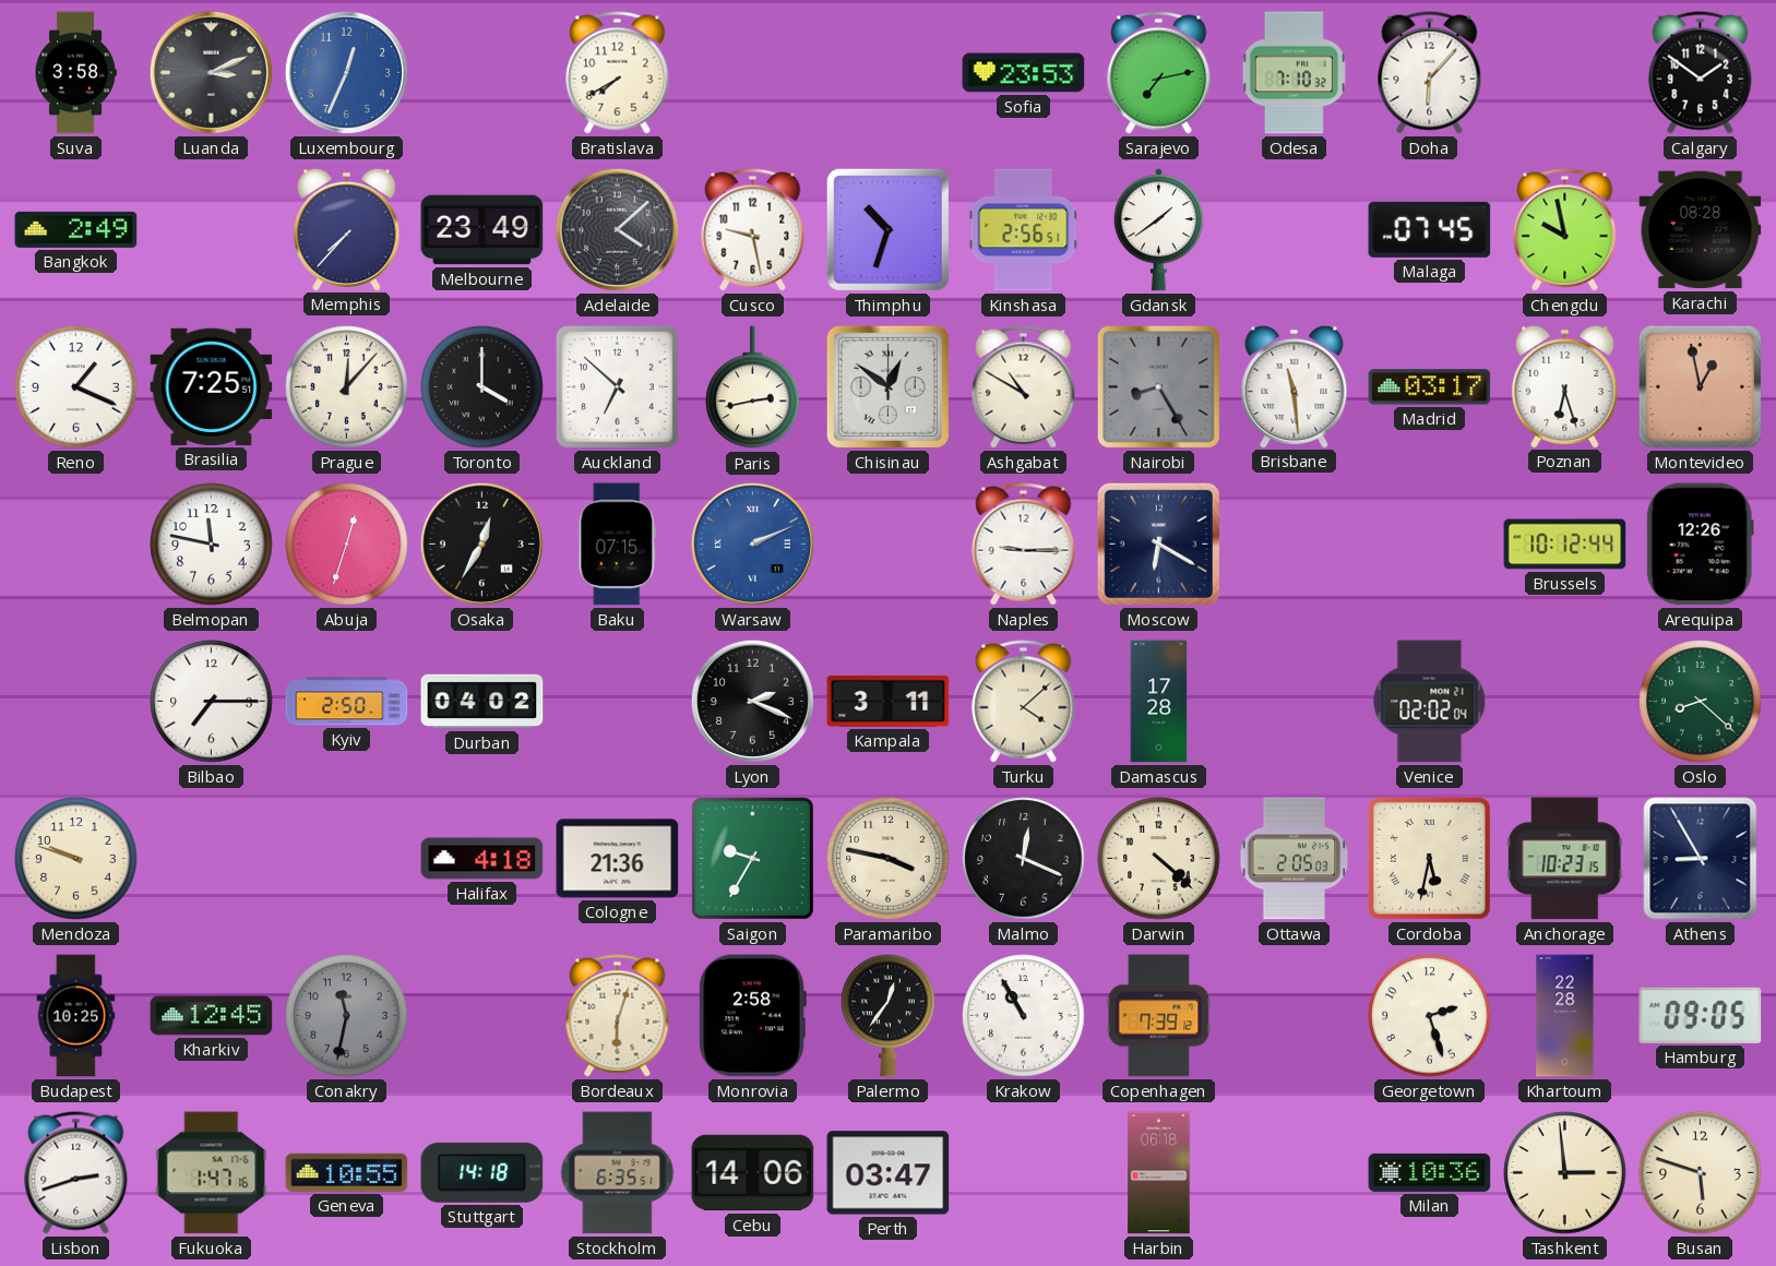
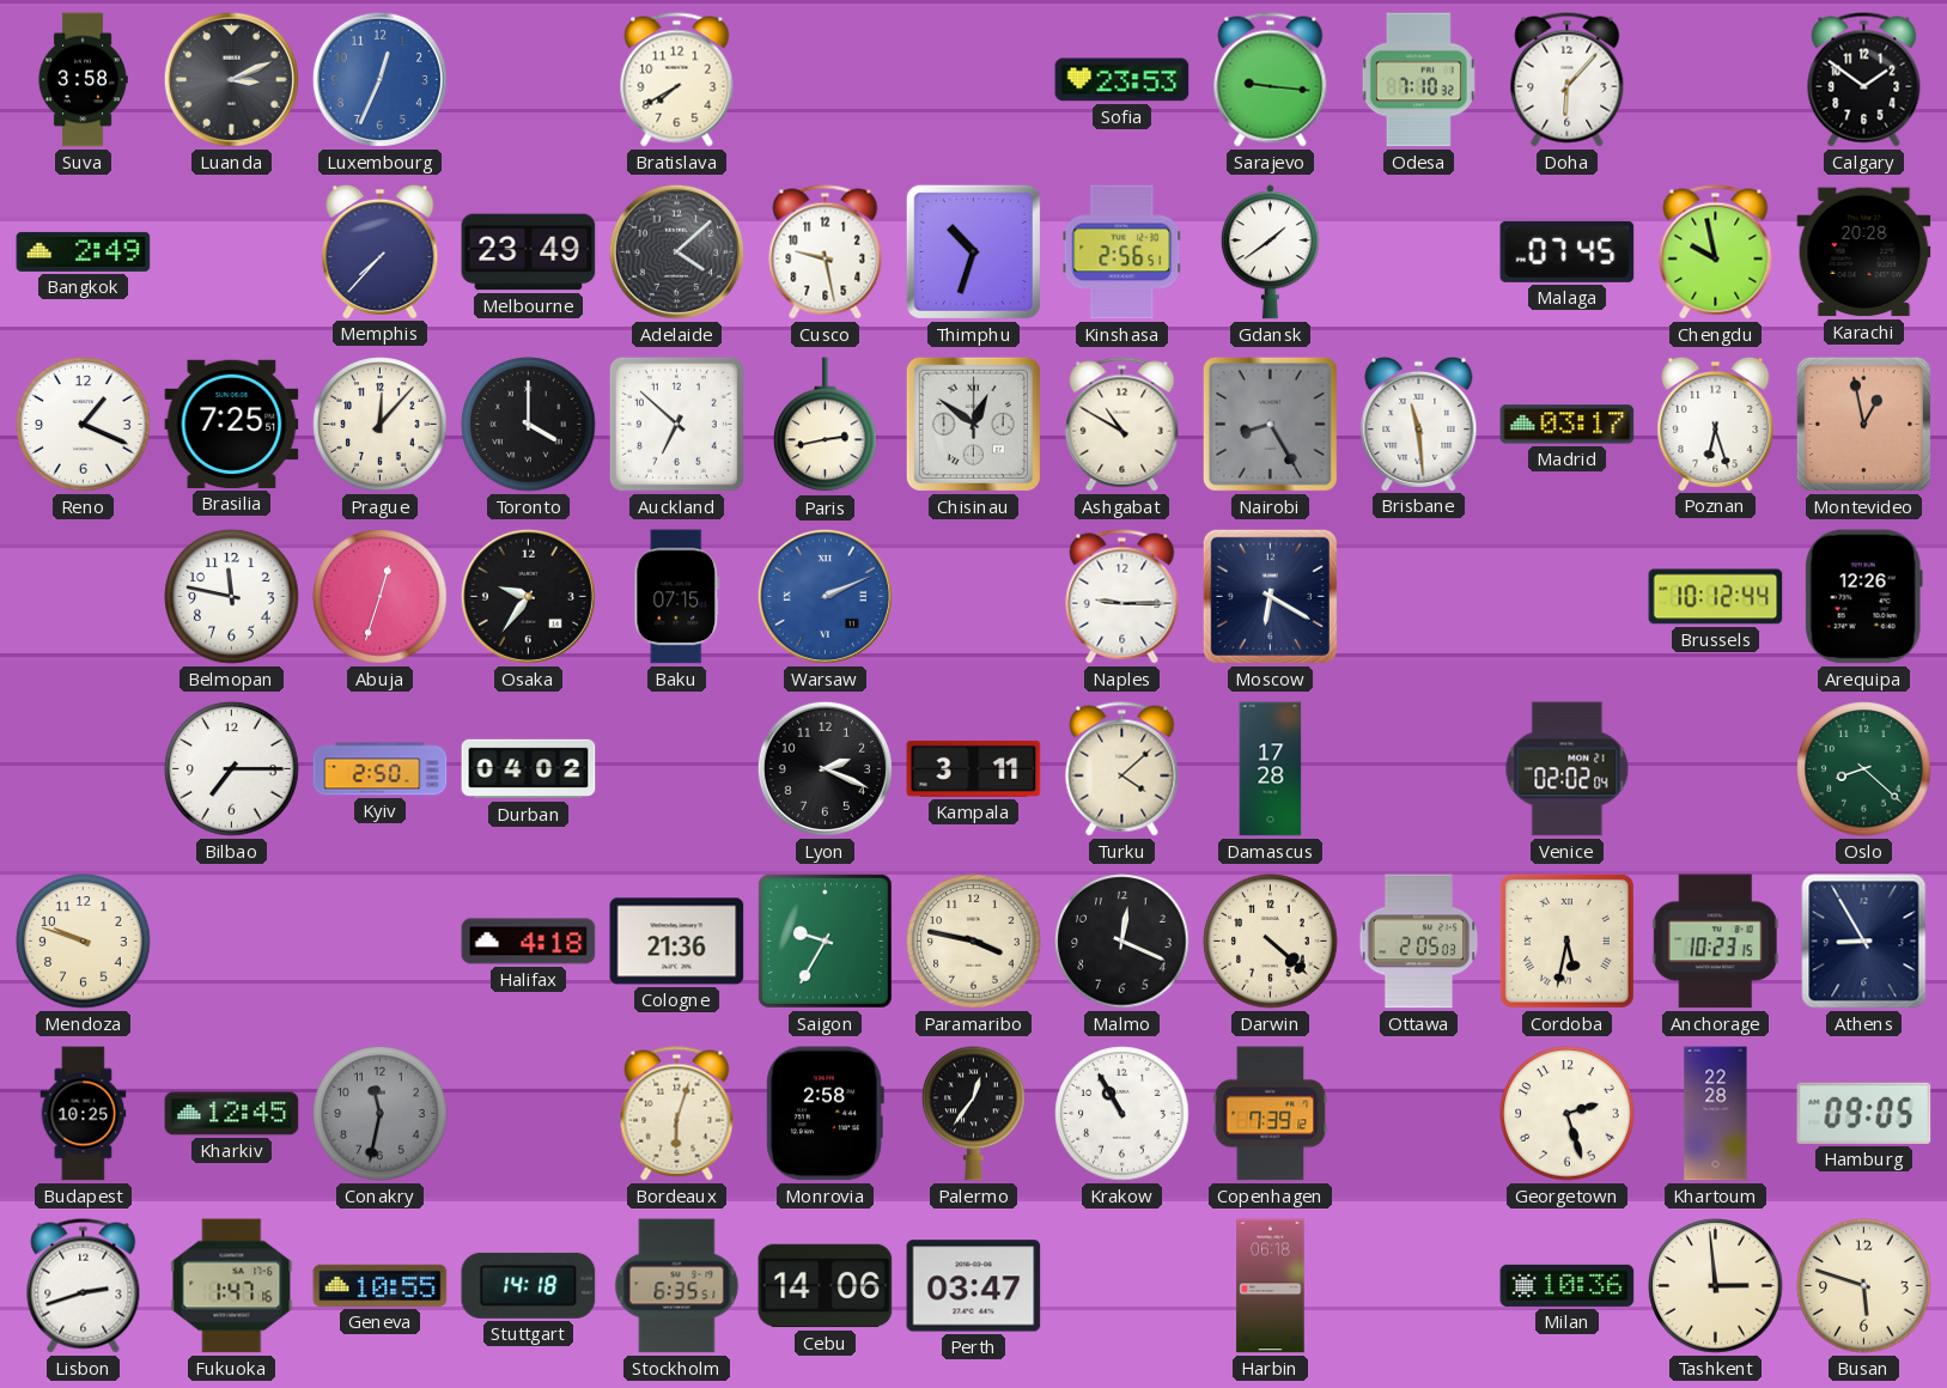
Sarajevo: 7:13 -> 9:16 (1271, 80)
Karachi: 08:28 -> 20:28 (1864, 252)
Osaka: 12:35 -> 9:36 (528, 596)
